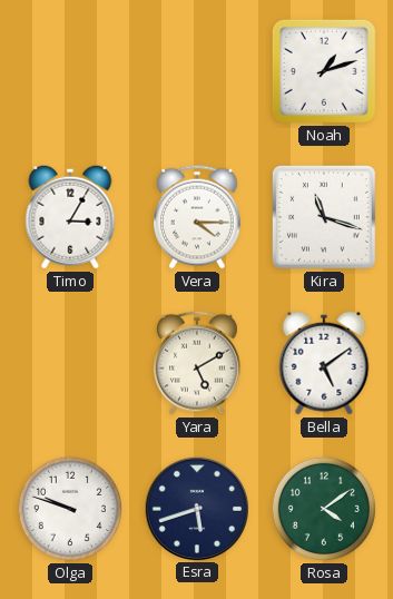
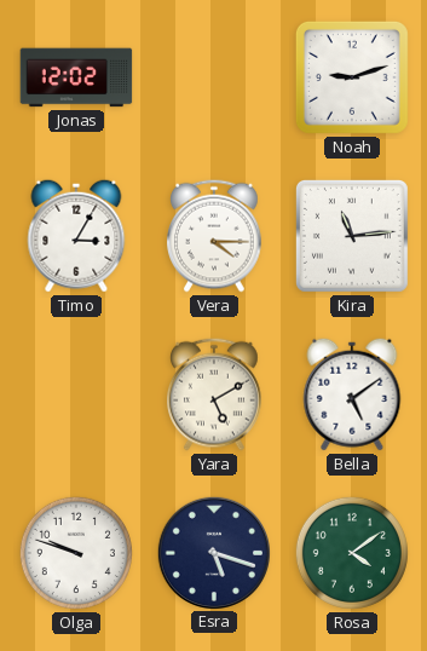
Jonas: none -> 12:02 (76, 77)
Noah: 1:12 -> 9:12 (352, 77)
Kira: 11:18 -> 11:14 (352, 236)
Esra: 5:42 -> 5:18 (213, 552)
